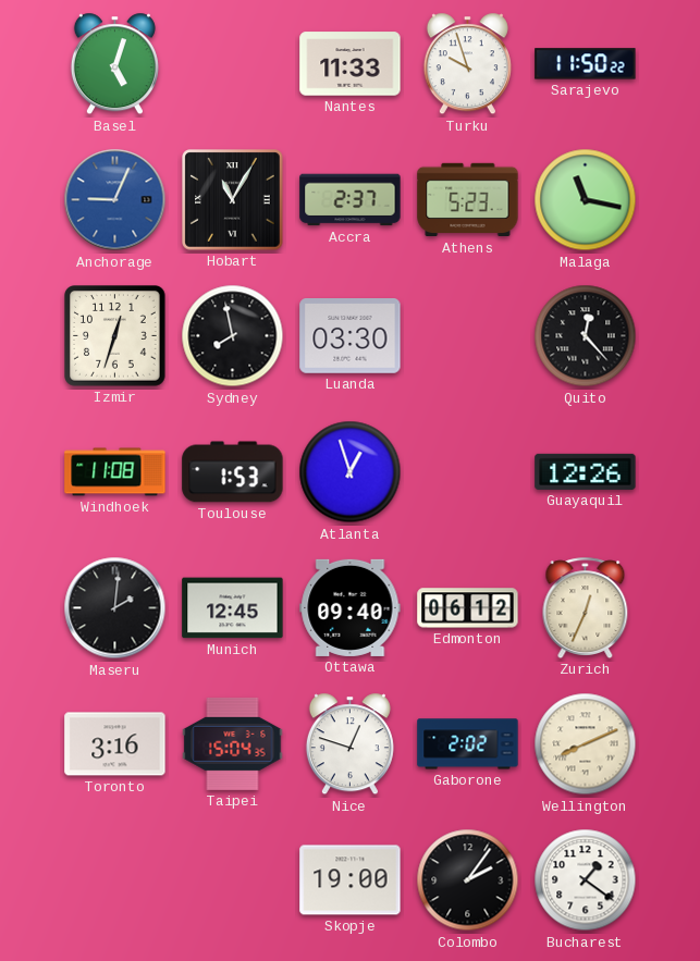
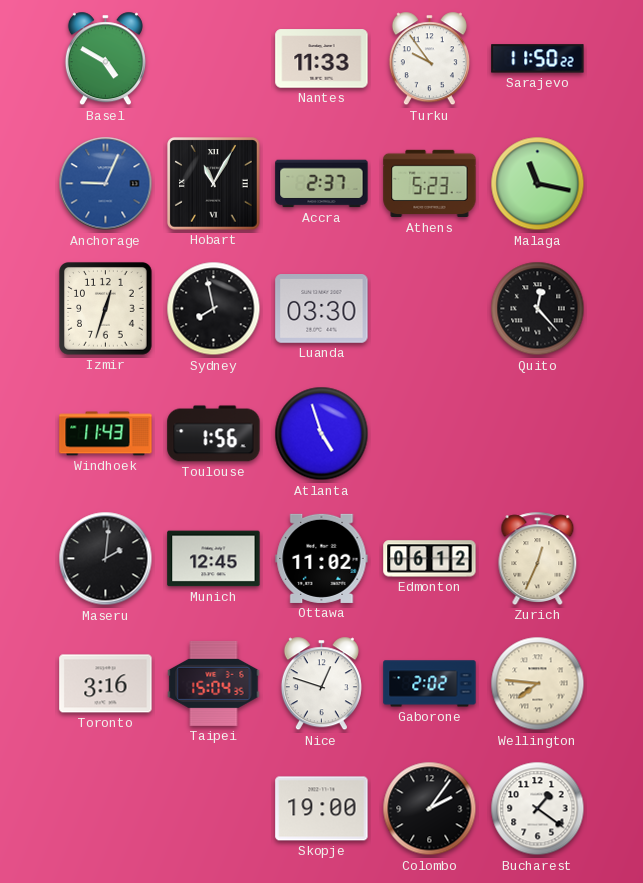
Basel: 5:03 -> 4:50 (105, 59)
Turku: 9:57 -> 9:54 (429, 59)
Windhoek: 11:08 -> 11:43 (106, 434)
Toulouse: 1:53 -> 1:56 (214, 434)
Atlanta: 12:57 -> 4:57 (322, 434)
Guayaquil: 12:26 -> none (586, 471)
Ottawa: 09:40 -> 11:02 (322, 558)
Wellington: 8:11 -> 7:46 (538, 684)
